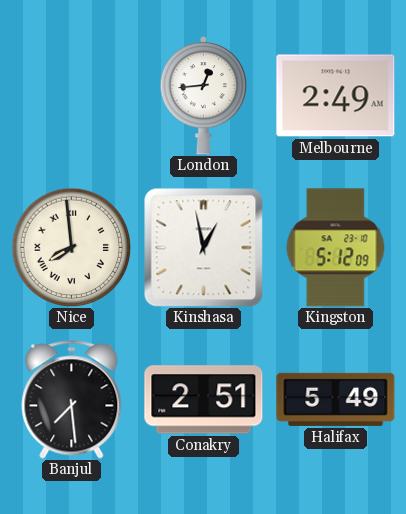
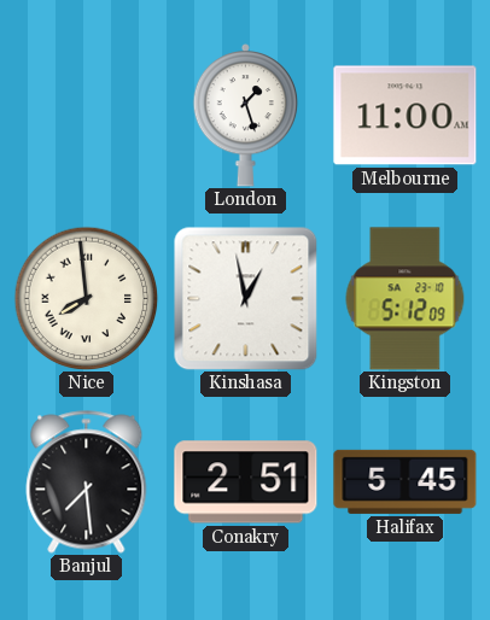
London: 12:44 -> 1:27 (246, 115)
Melbourne: 2:49 -> 11:00 (406, 116)
Halifax: 5:49 -> 5:45 (406, 481)
